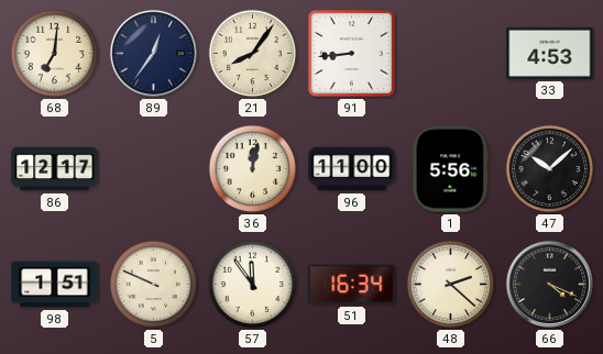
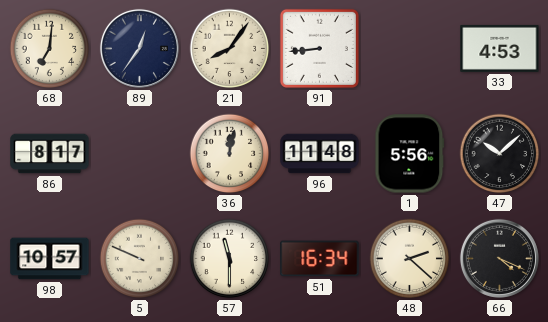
86: 12:17 -> 8:17 (50, 154)
96: 11:00 -> 11:48 (320, 154)
98: 1:51 -> 10:57 (50, 259)
57: 11:54 -> 11:30 (230, 259)
